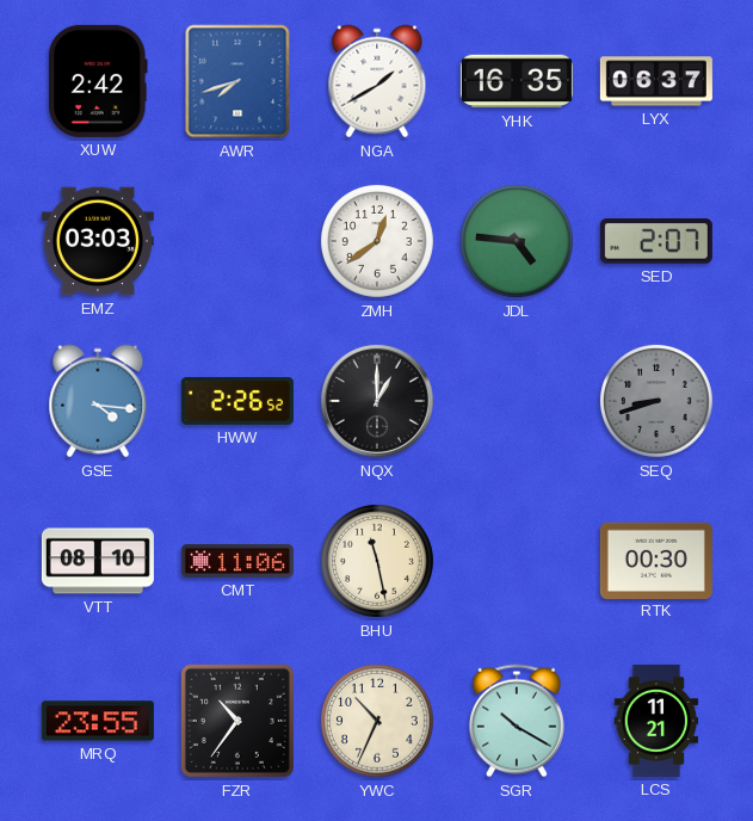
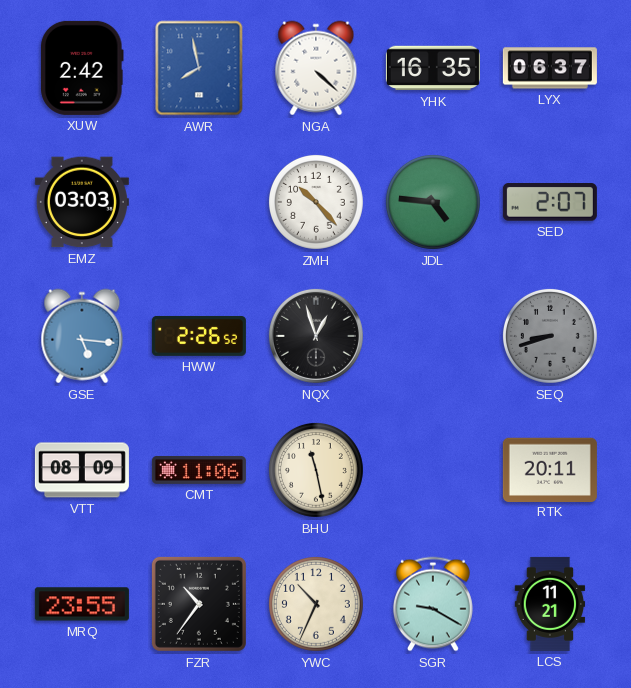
AWR: 7:42 -> 7:58 (199, 68)
NGA: 1:40 -> 4:22 (316, 68)
ZMH: 12:39 -> 10:23 (316, 202)
GSE: 4:16 -> 5:16 (82, 336)
NQX: 1:00 -> 12:57 (316, 336)
VTT: 08:10 -> 08:09 (82, 470)
RTK: 00:30 -> 20:11 (550, 469)
SGR: 10:20 -> 9:20 (433, 604)
